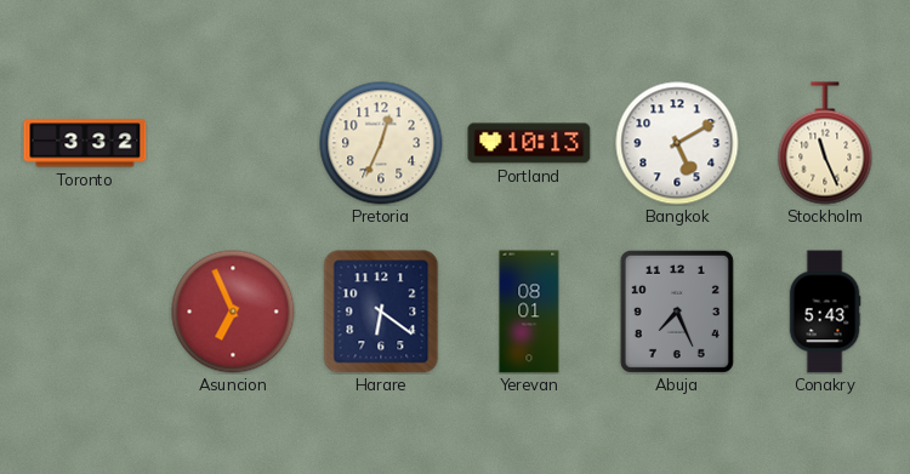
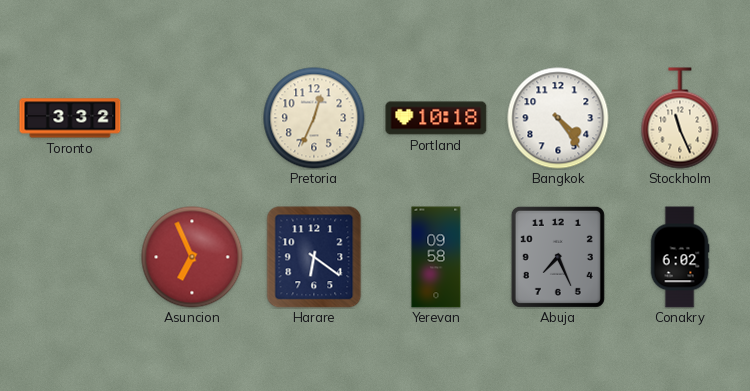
Portland: 10:13 -> 10:18 (436, 118)
Bangkok: 5:10 -> 4:24 (558, 118)
Yerevan: 08:01 -> 09:58 (436, 257)
Conakry: 5:43 -> 6:02 (680, 257)
